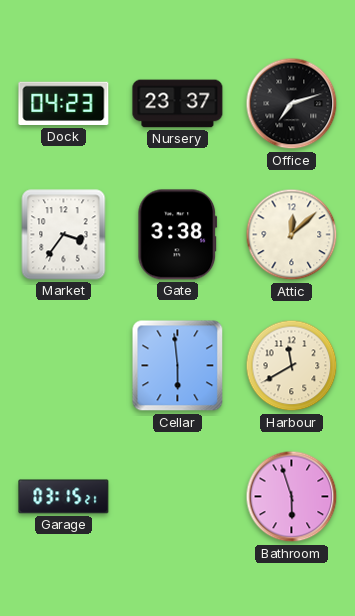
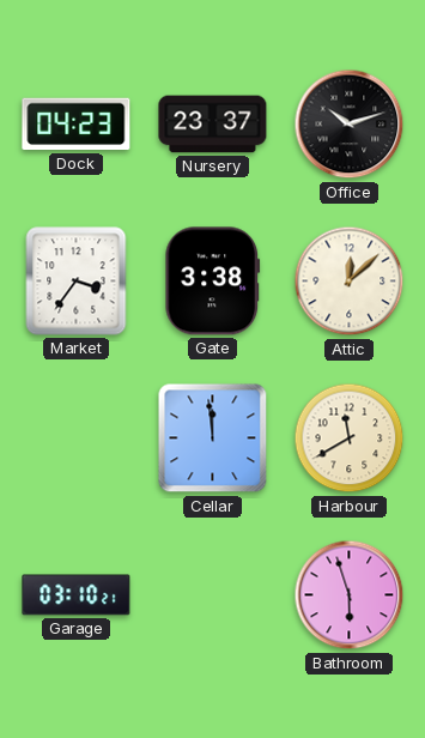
Office: 7:12 -> 10:12 (350, 125)
Cellar: 5:59 -> 11:59 (213, 438)
Garage: 03:15 -> 03:10 (77, 595)
